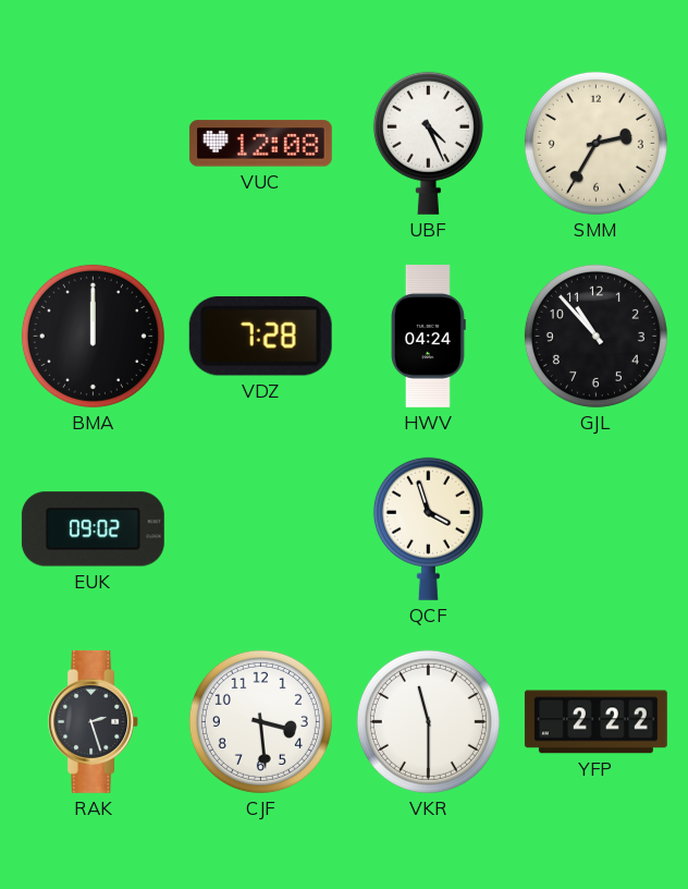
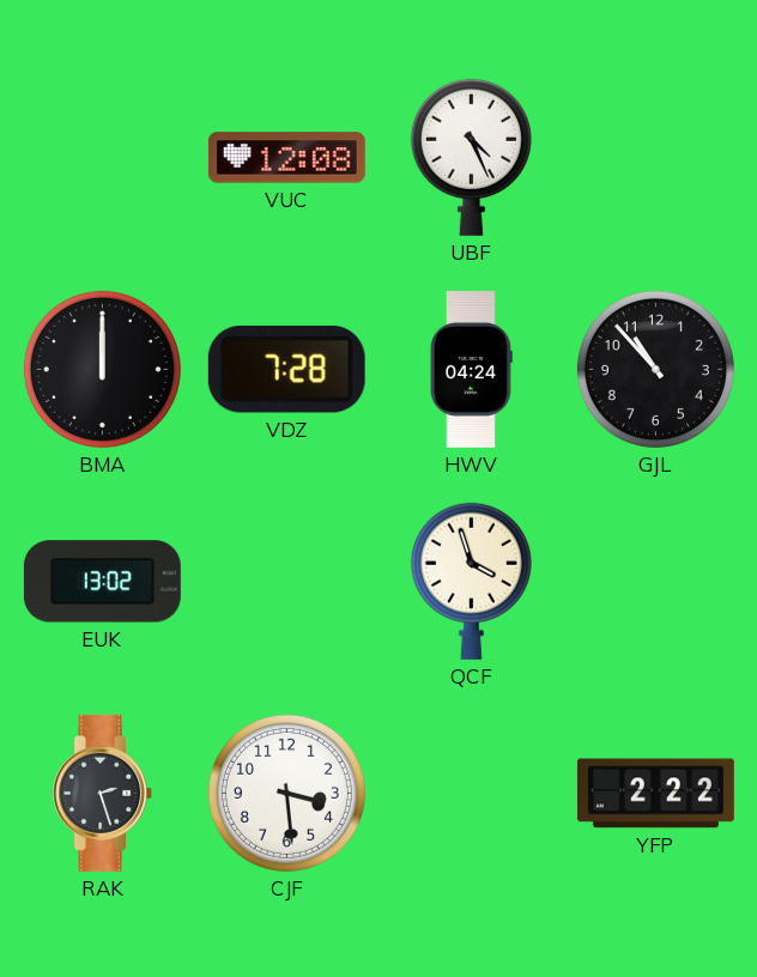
SMM: 2:35 -> none (595, 143)
EUK: 09:02 -> 13:02 (102, 582)
VKR: 11:30 -> none (428, 721)
